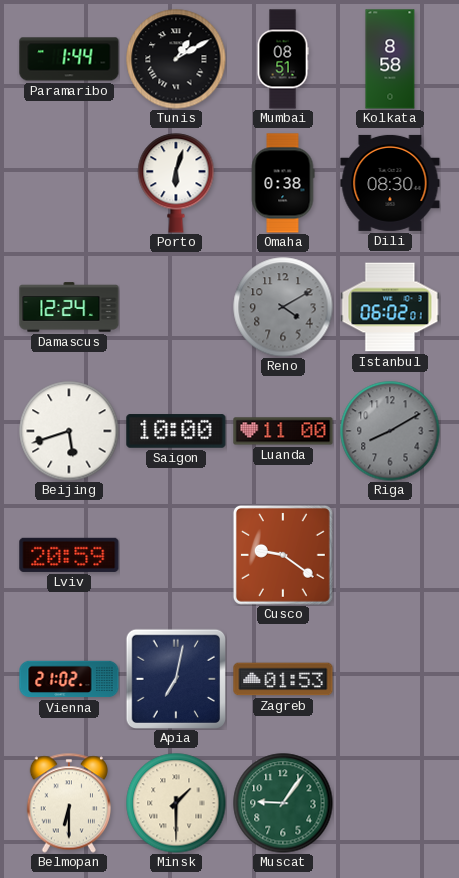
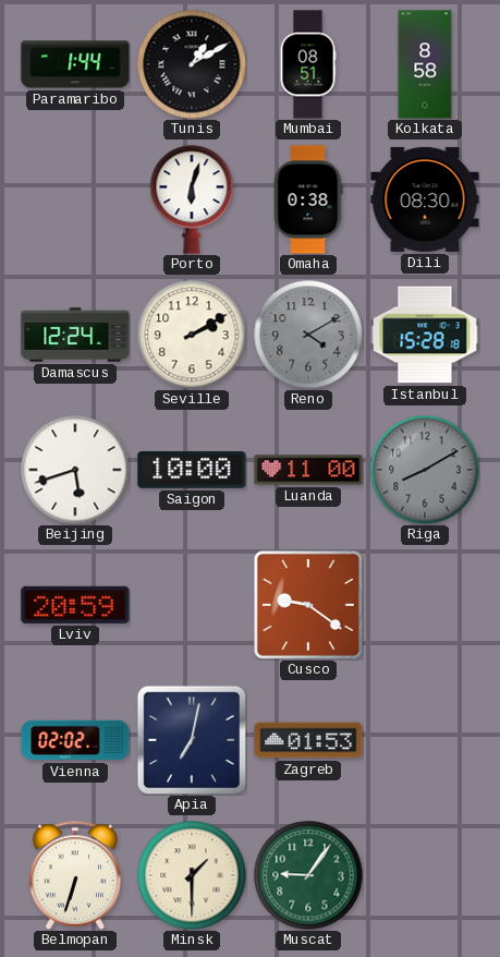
Seville: none -> 2:10 (192, 335)
Istanbul: 06:02 -> 15:28 (425, 335)
Vienna: 21:02 -> 02:02 (75, 740)
Belmopan: 6:30 -> 6:33 (74, 875)
